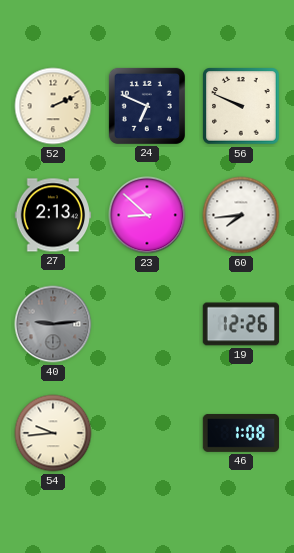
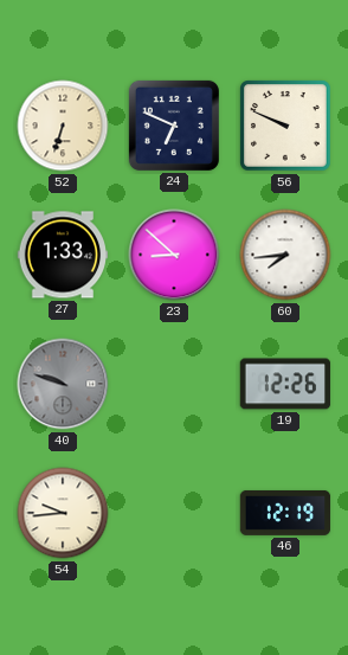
52: 2:11 -> 6:33 (63, 126)
27: 2:13 -> 1:33 (63, 255)
40: 9:14 -> 9:48 (63, 384)
46: 1:08 -> 12:19 (285, 513)
